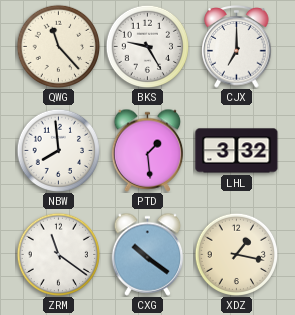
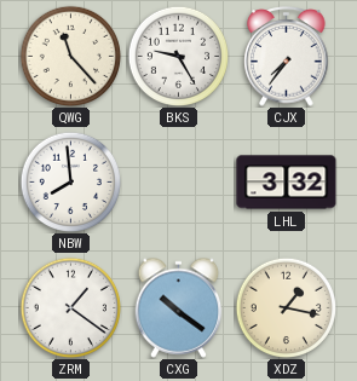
CJX: 7:00 -> 7:36 (287, 57)
PTD: 1:29 -> none (148, 150)
ZRM: 11:21 -> 1:21 (70, 307)
